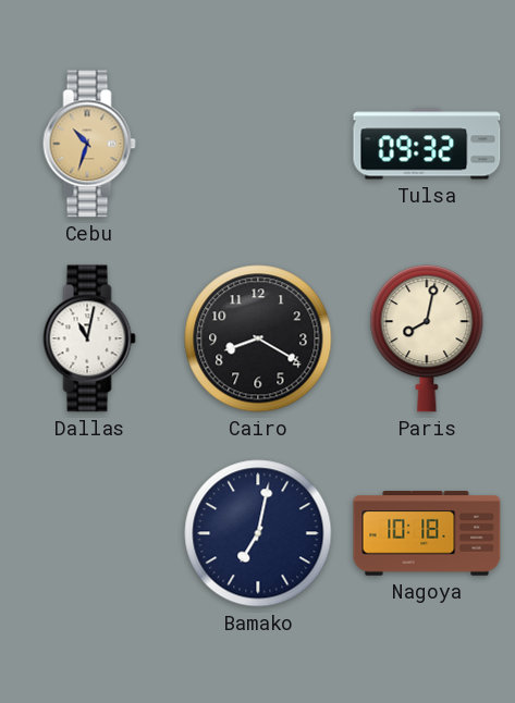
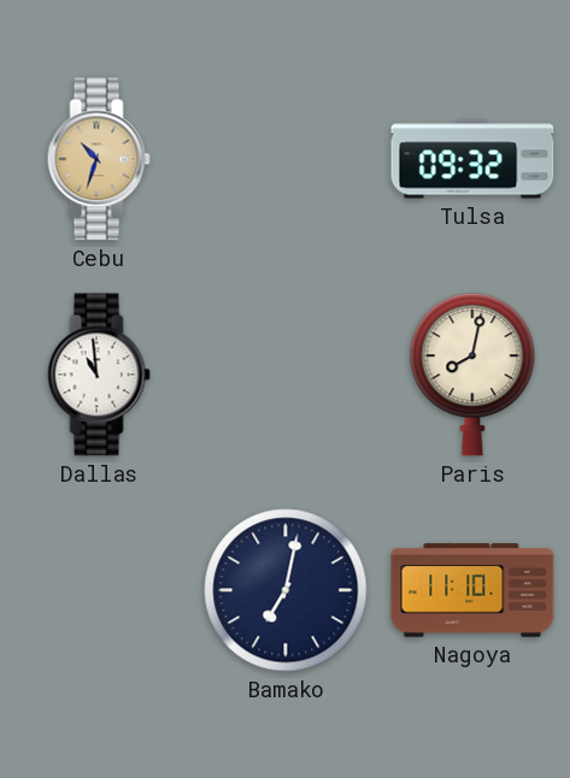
Dallas: 11:02 -> 10:59 (99, 375)
Cairo: 8:20 -> none (258, 338)
Nagoya: 10:18 -> 11:10 (472, 590)
